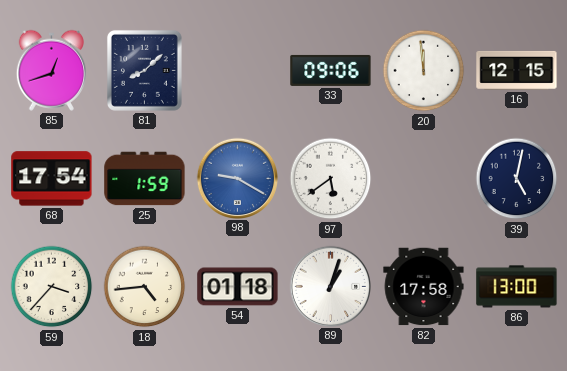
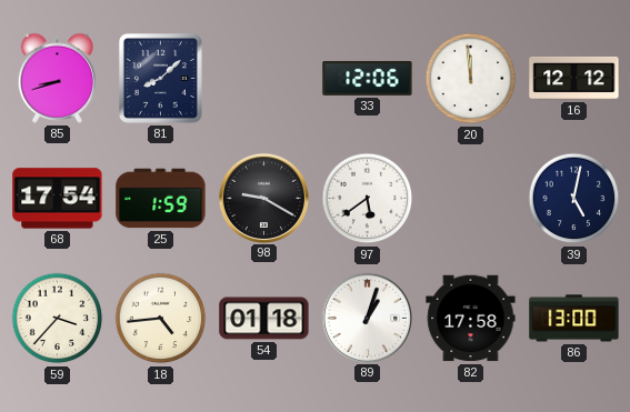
85: 12:42 -> 8:42 (57, 78)
33: 09:06 -> 12:06 (368, 78)
16: 12:15 -> 12:12 (574, 78)
98 dial: blue -> black (263, 198)
